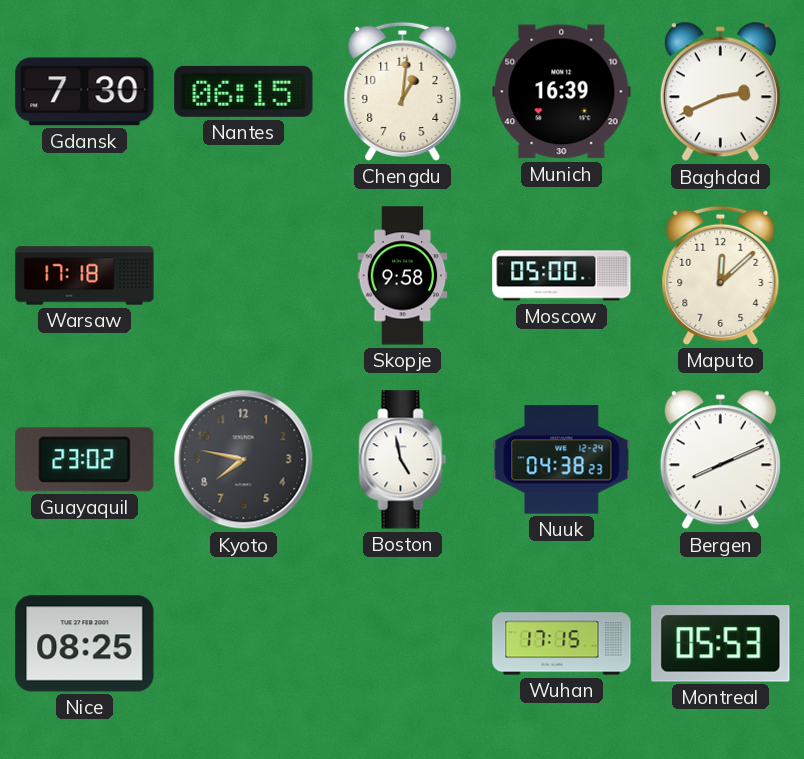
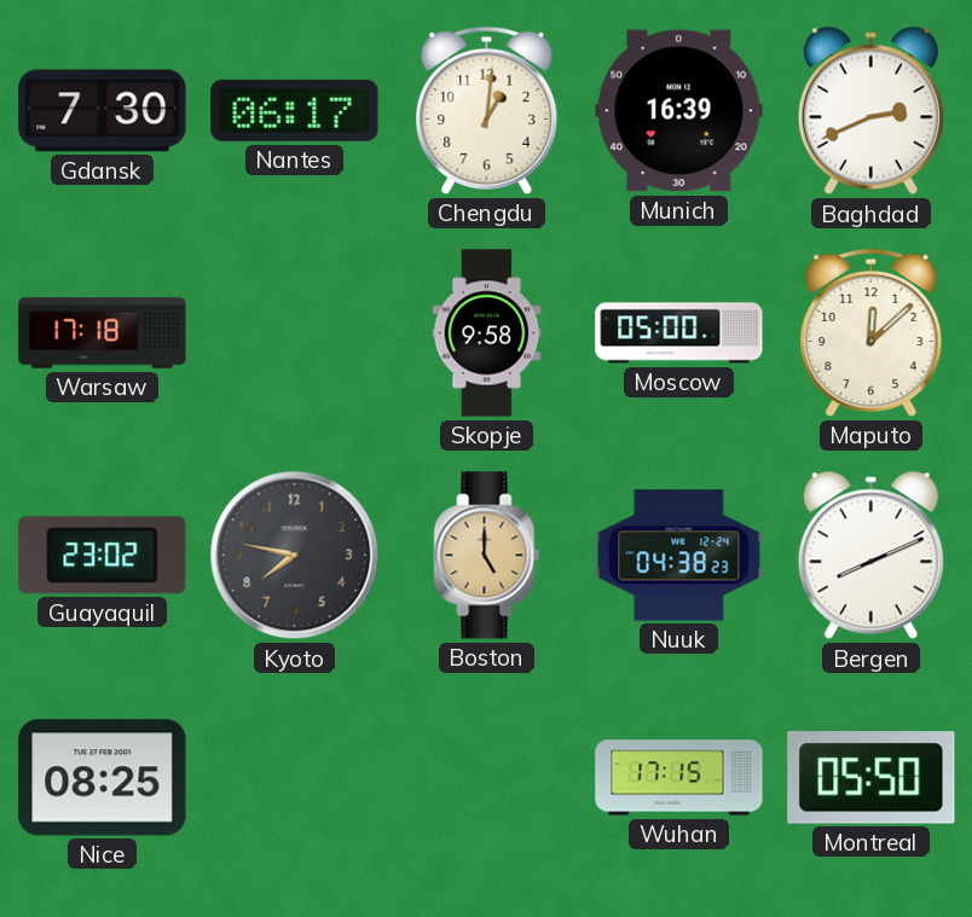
Nantes: 06:15 -> 06:17 (295, 110)
Boston: 4:58 -> 5:00 (487, 556)
Boston dial: white -> champagne (487, 556)
Montreal: 05:53 -> 05:50 (872, 778)
